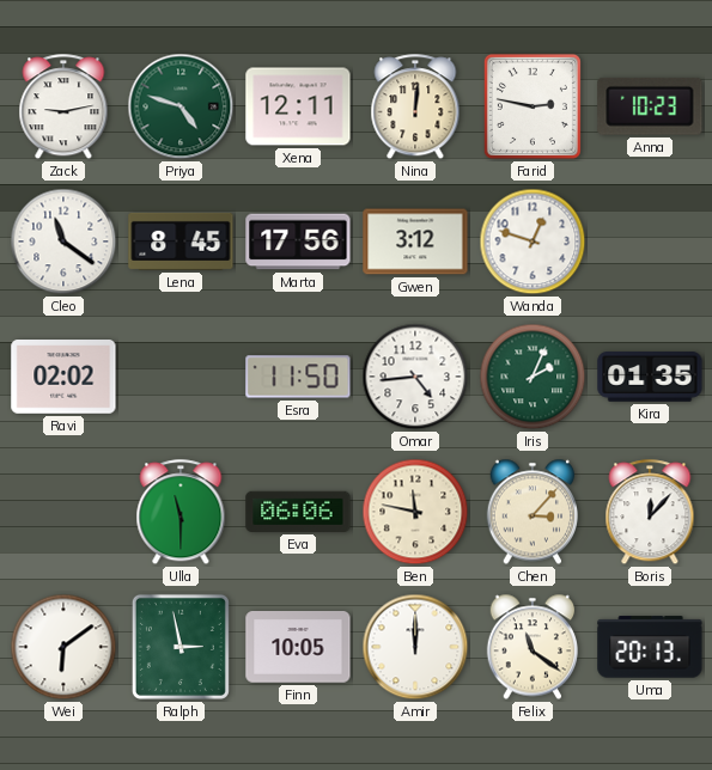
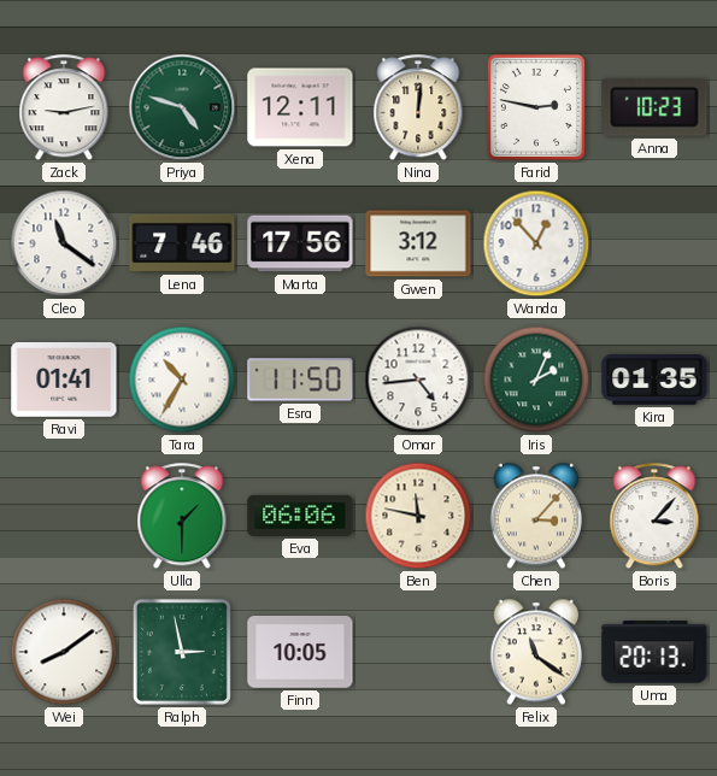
Lena: 8:45 -> 7:46 (182, 243)
Wanda: 12:48 -> 12:53 (536, 243)
Ravi: 02:02 -> 01:41 (64, 381)
Tara: none -> 10:35 (182, 380)
Ulla: 11:30 -> 1:30 (182, 517)
Boris: 12:07 -> 3:07 (654, 517)
Wei: 6:09 -> 8:09 (64, 652)
Amir: 12:00 -> none (415, 647)
